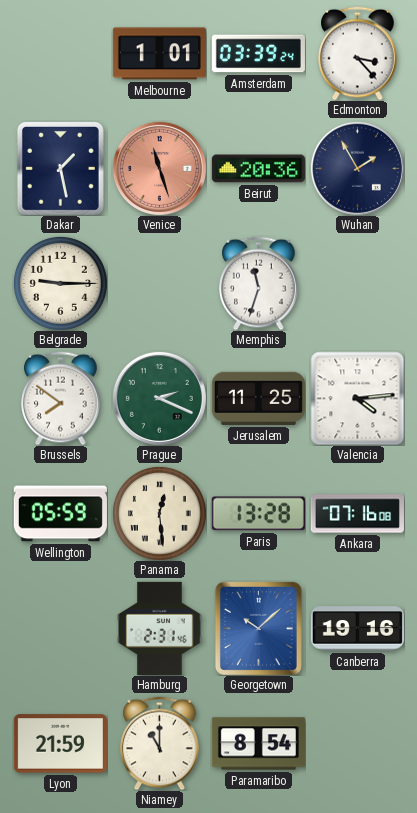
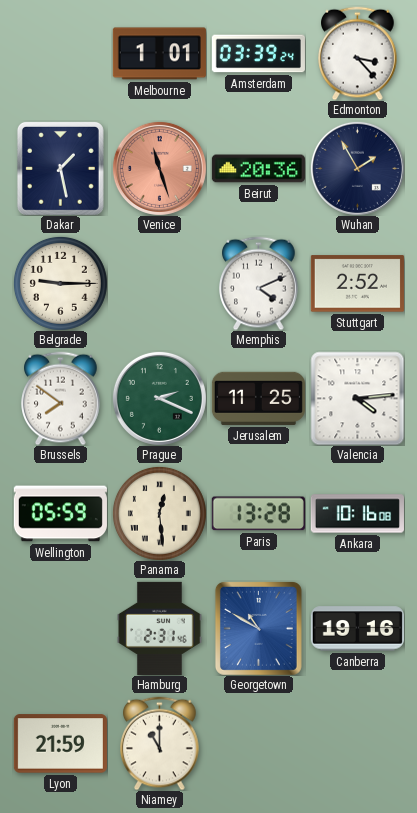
Memphis: 11:33 -> 4:11 (259, 283)
Stuttgart: none -> 2:52 (357, 284)
Ankara: 07:16 -> 10:16 (357, 514)
Georgetown: 10:08 -> 10:50 (258, 628)
Paramaribo: 8:54 -> none (258, 744)
